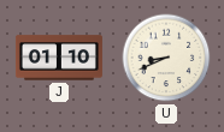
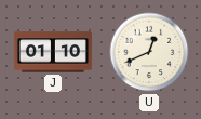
U: 8:41 -> 12:41 (149, 52)
